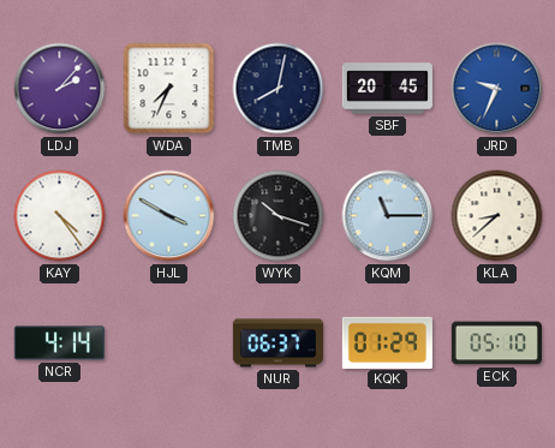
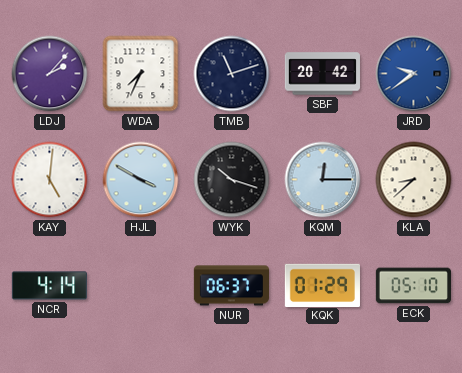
TMB: 8:02 -> 11:12 (232, 74)
SBF: 20:45 -> 20:42 (322, 74)
JRD: 9:34 -> 9:39 (414, 74)
KAY: 4:24 -> 5:01 (50, 180)
KQM: 11:15 -> 12:15 (323, 180)
